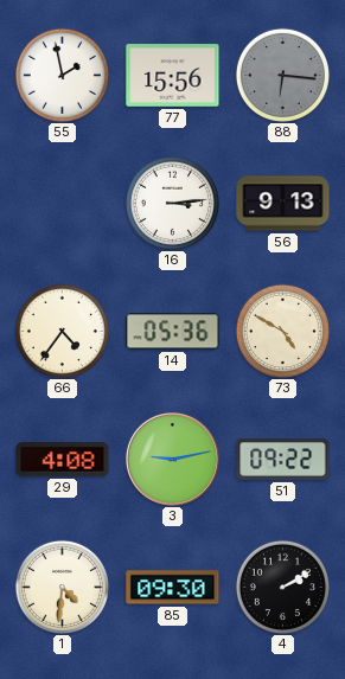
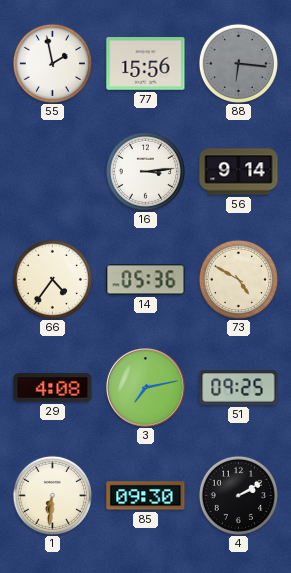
56: 9:13 -> 9:14 (239, 172)
3: 9:13 -> 7:13 (145, 387)
51: 09:22 -> 09:25 (239, 388)
1: 4:31 -> 6:31 (52, 495)
